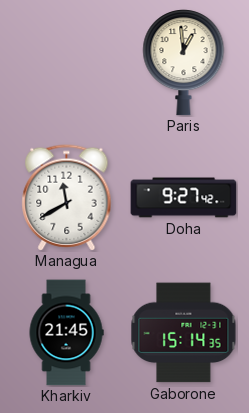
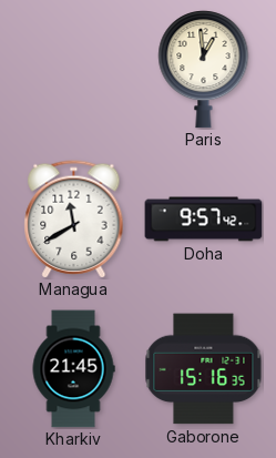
Doha: 9:27 -> 9:57 (204, 220)
Gaborone: 15:14 -> 15:16 (204, 369)
